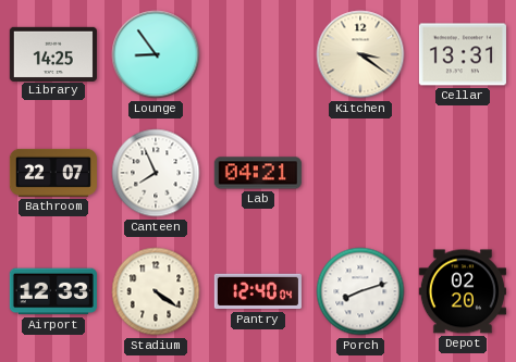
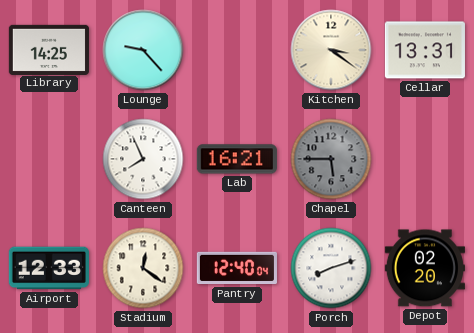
Lounge: 8:54 -> 9:23 (143, 50)
Bathroom: 22:07 -> none (53, 173)
Lab: 04:21 -> 16:21 (237, 159)
Chapel: none -> 5:45 (331, 159)
Stadium: 4:21 -> 12:21 (143, 268)
